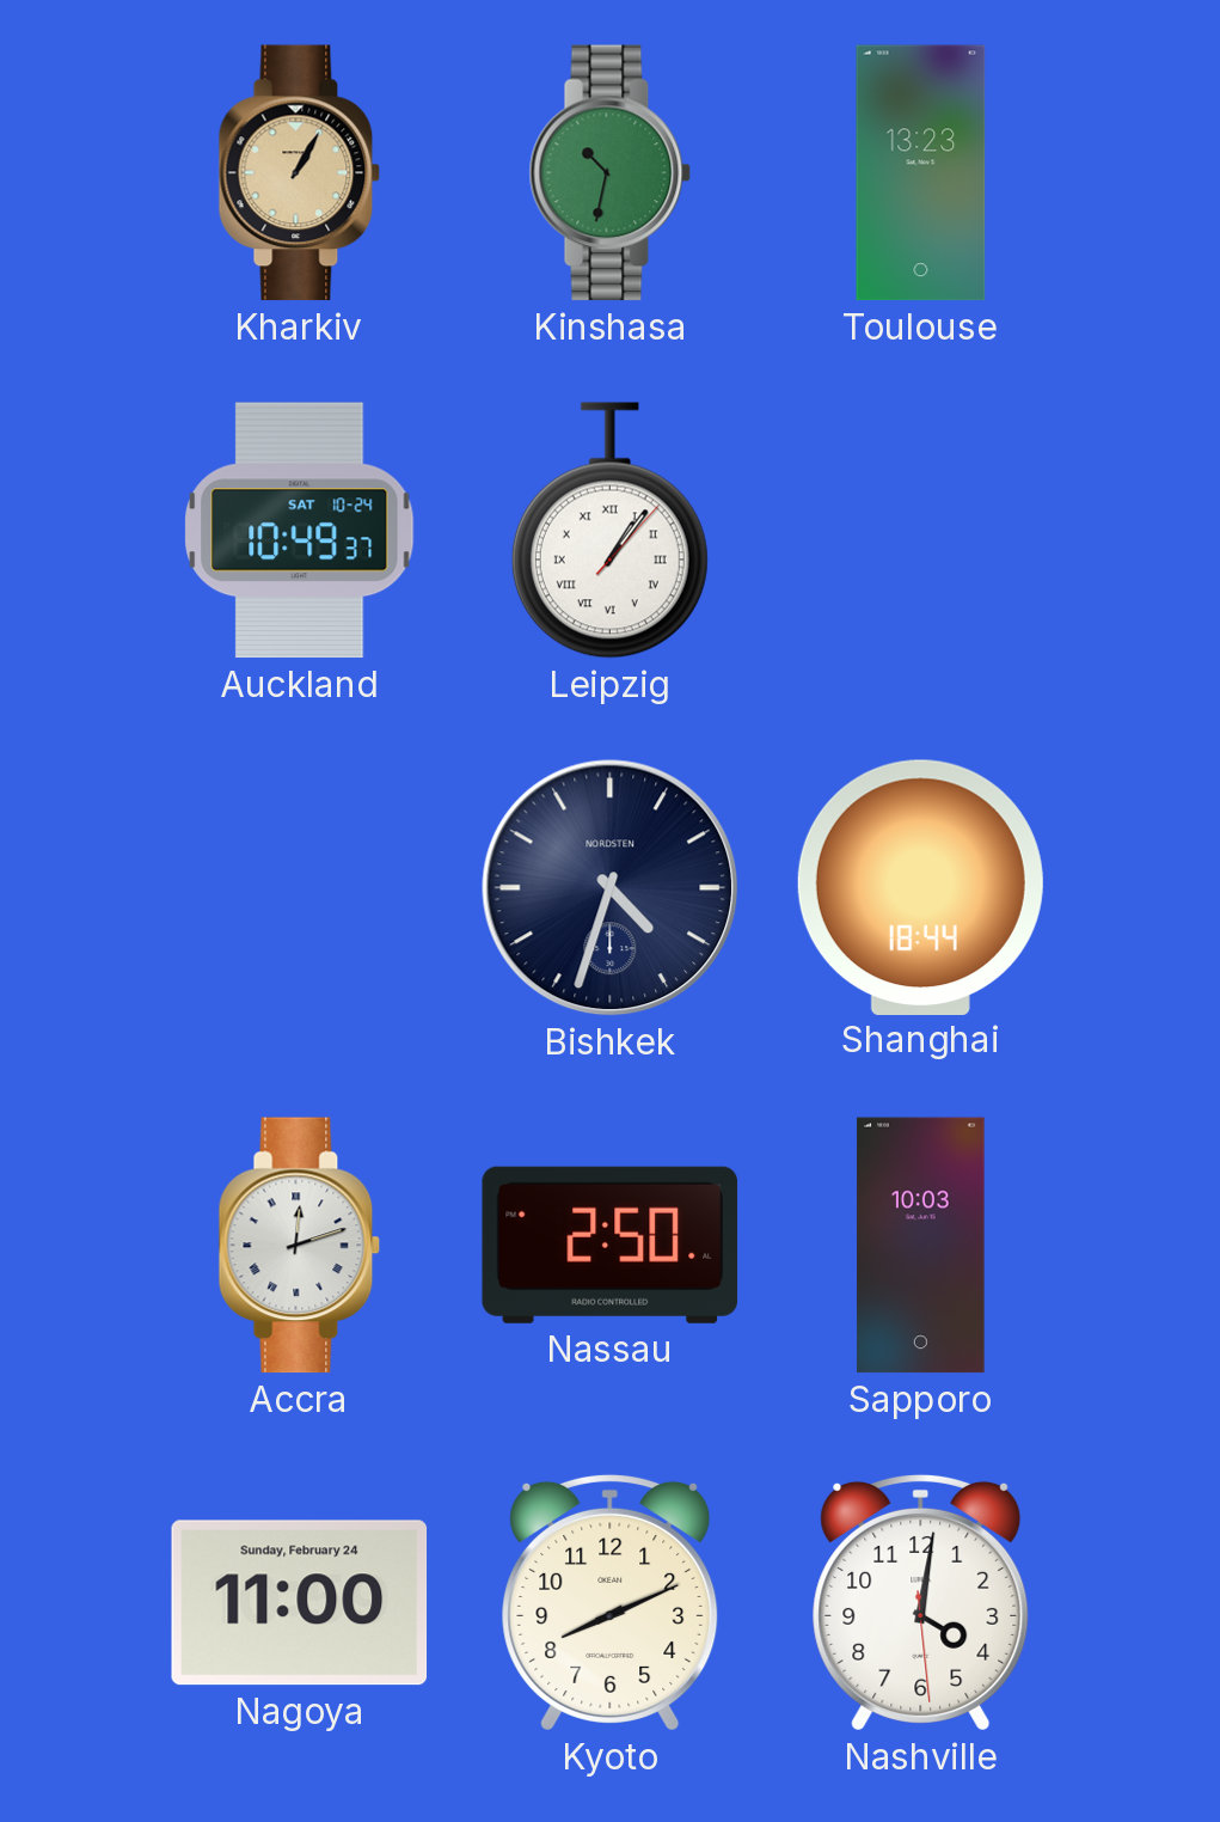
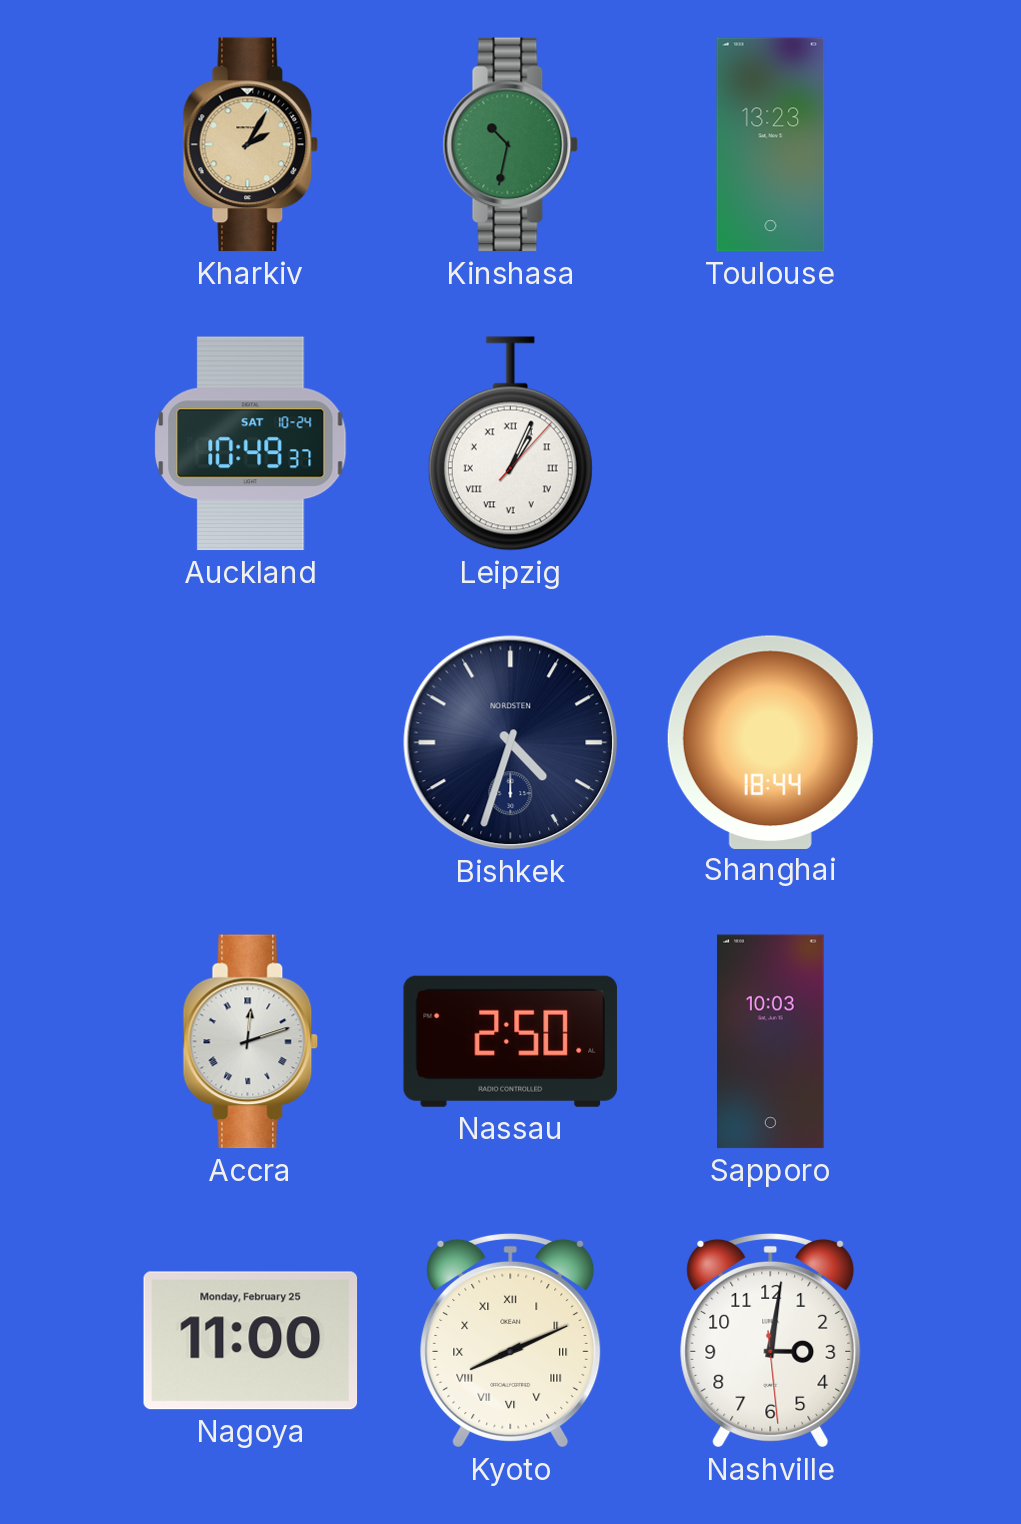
Kharkiv: 1:05 -> 2:05 (251, 145)
Leipzig: 1:06 -> 1:04 (510, 444)
Nagoya date: Sunday, February 24 -> Monday, February 25 (251, 1341)
Kyoto numerals: Arabic -> Roman (511, 1340)
Nashville: 4:01 -> 3:01 (771, 1340)
